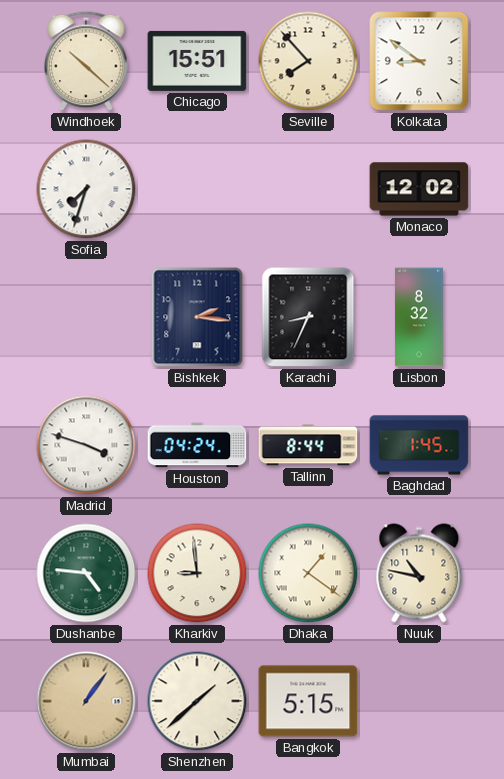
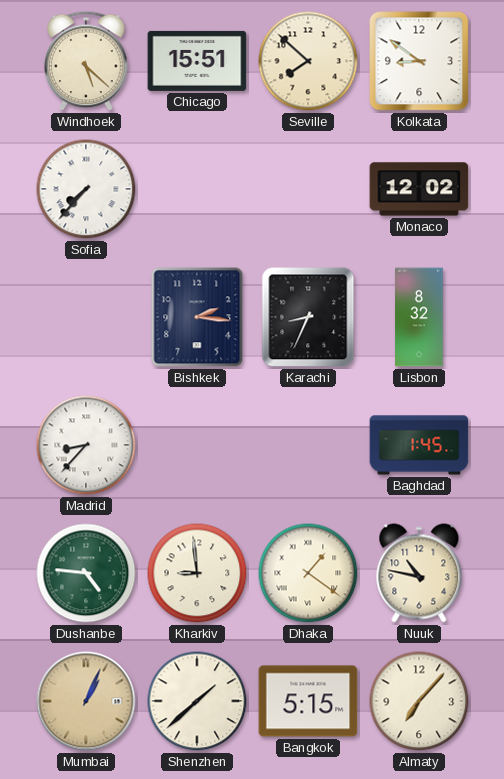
Windhoek: 10:22 -> 5:22 (86, 61)
Seville: 7:53 -> 7:52 (308, 61)
Sofia: 7:33 -> 7:37 (86, 189)
Madrid: 3:48 -> 8:37 (86, 445)
Houston: 04:24 -> none (197, 445)
Tallinn: 8:44 -> none (308, 445)
Mumbai: 1:06 -> 1:04 (86, 701)
Almaty: none -> 7:07 (419, 701)
